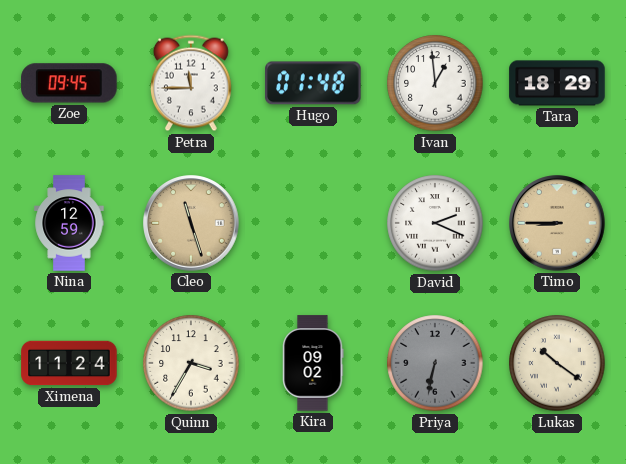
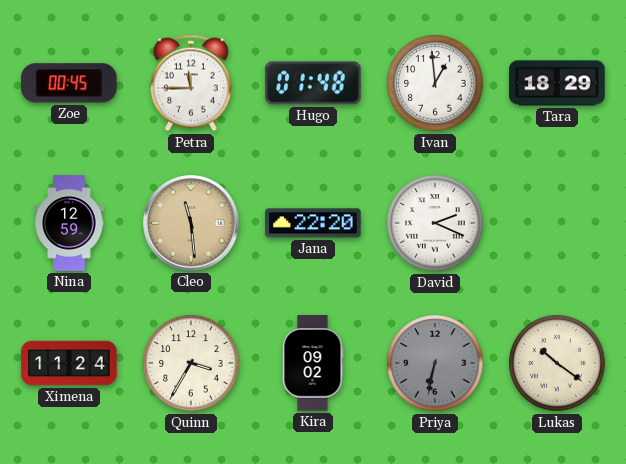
Zoe: 09:45 -> 00:45 (69, 83)
Cleo: 11:27 -> 11:29 (191, 223)
Jana: none -> 22:20 (313, 223)
Timo: 8:45 -> none (557, 223)
